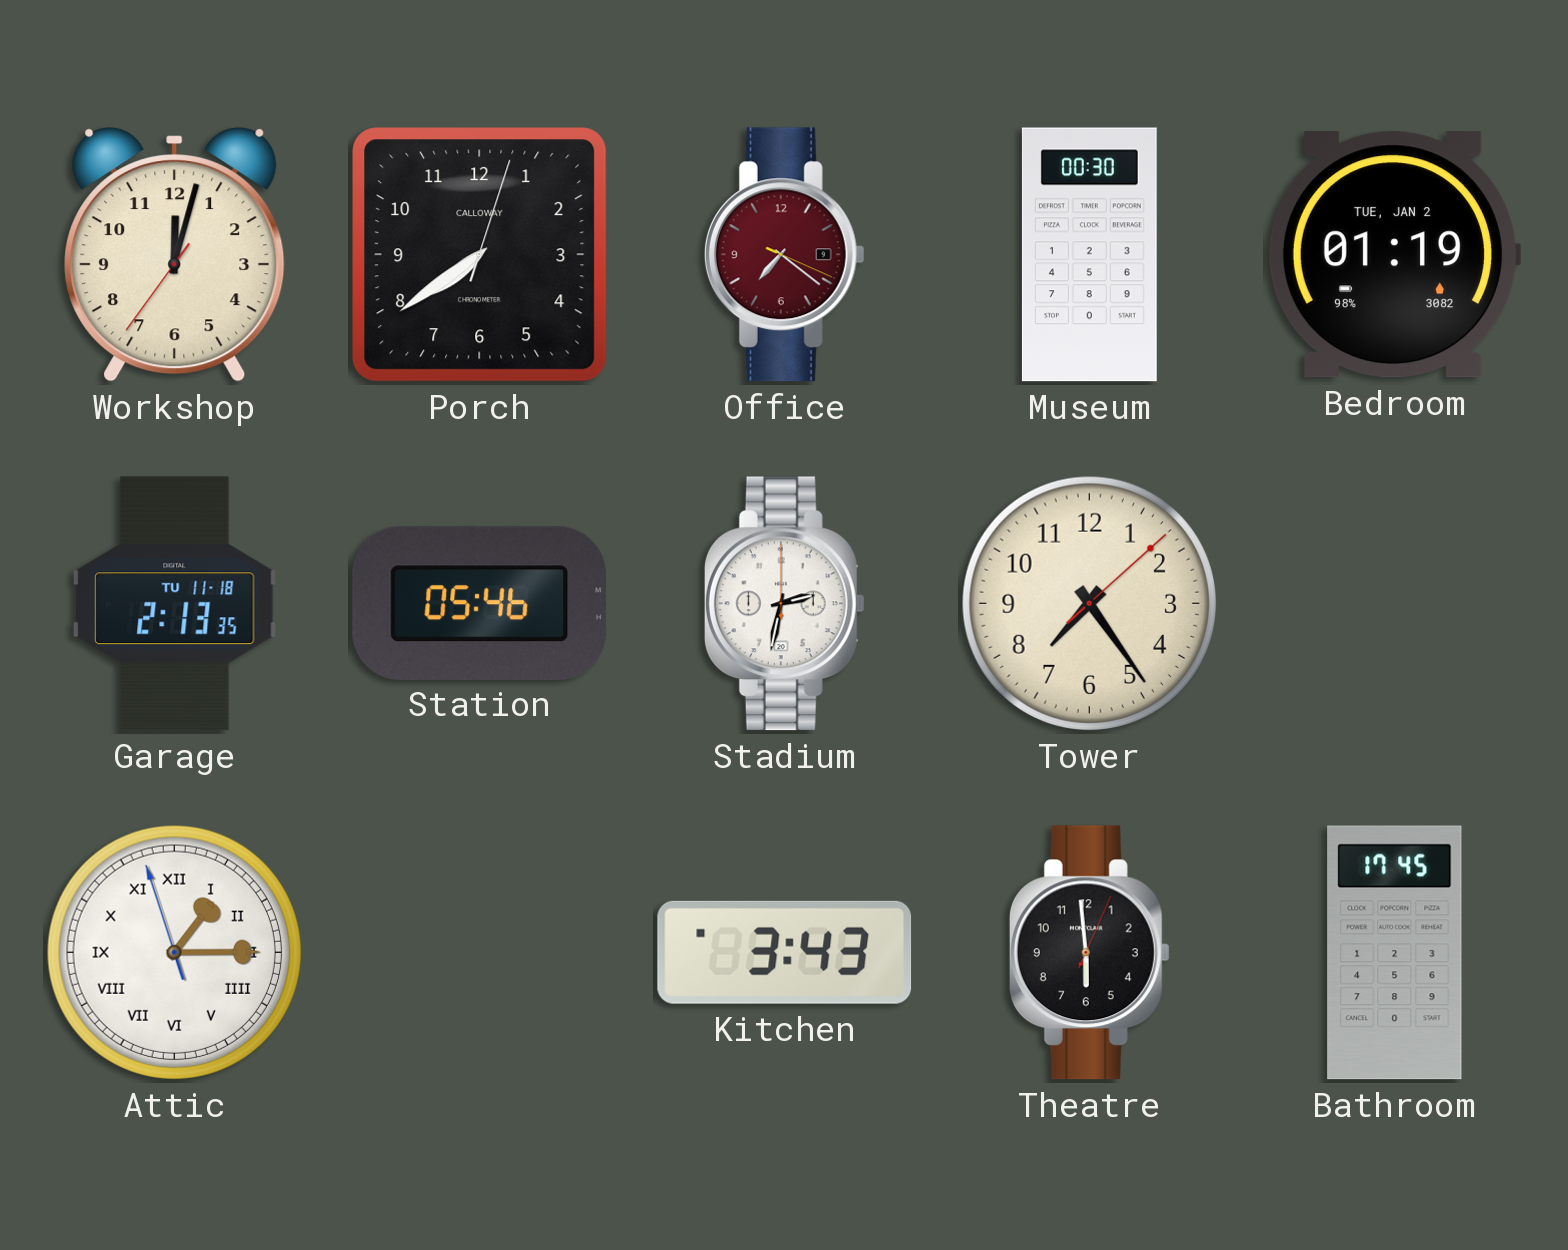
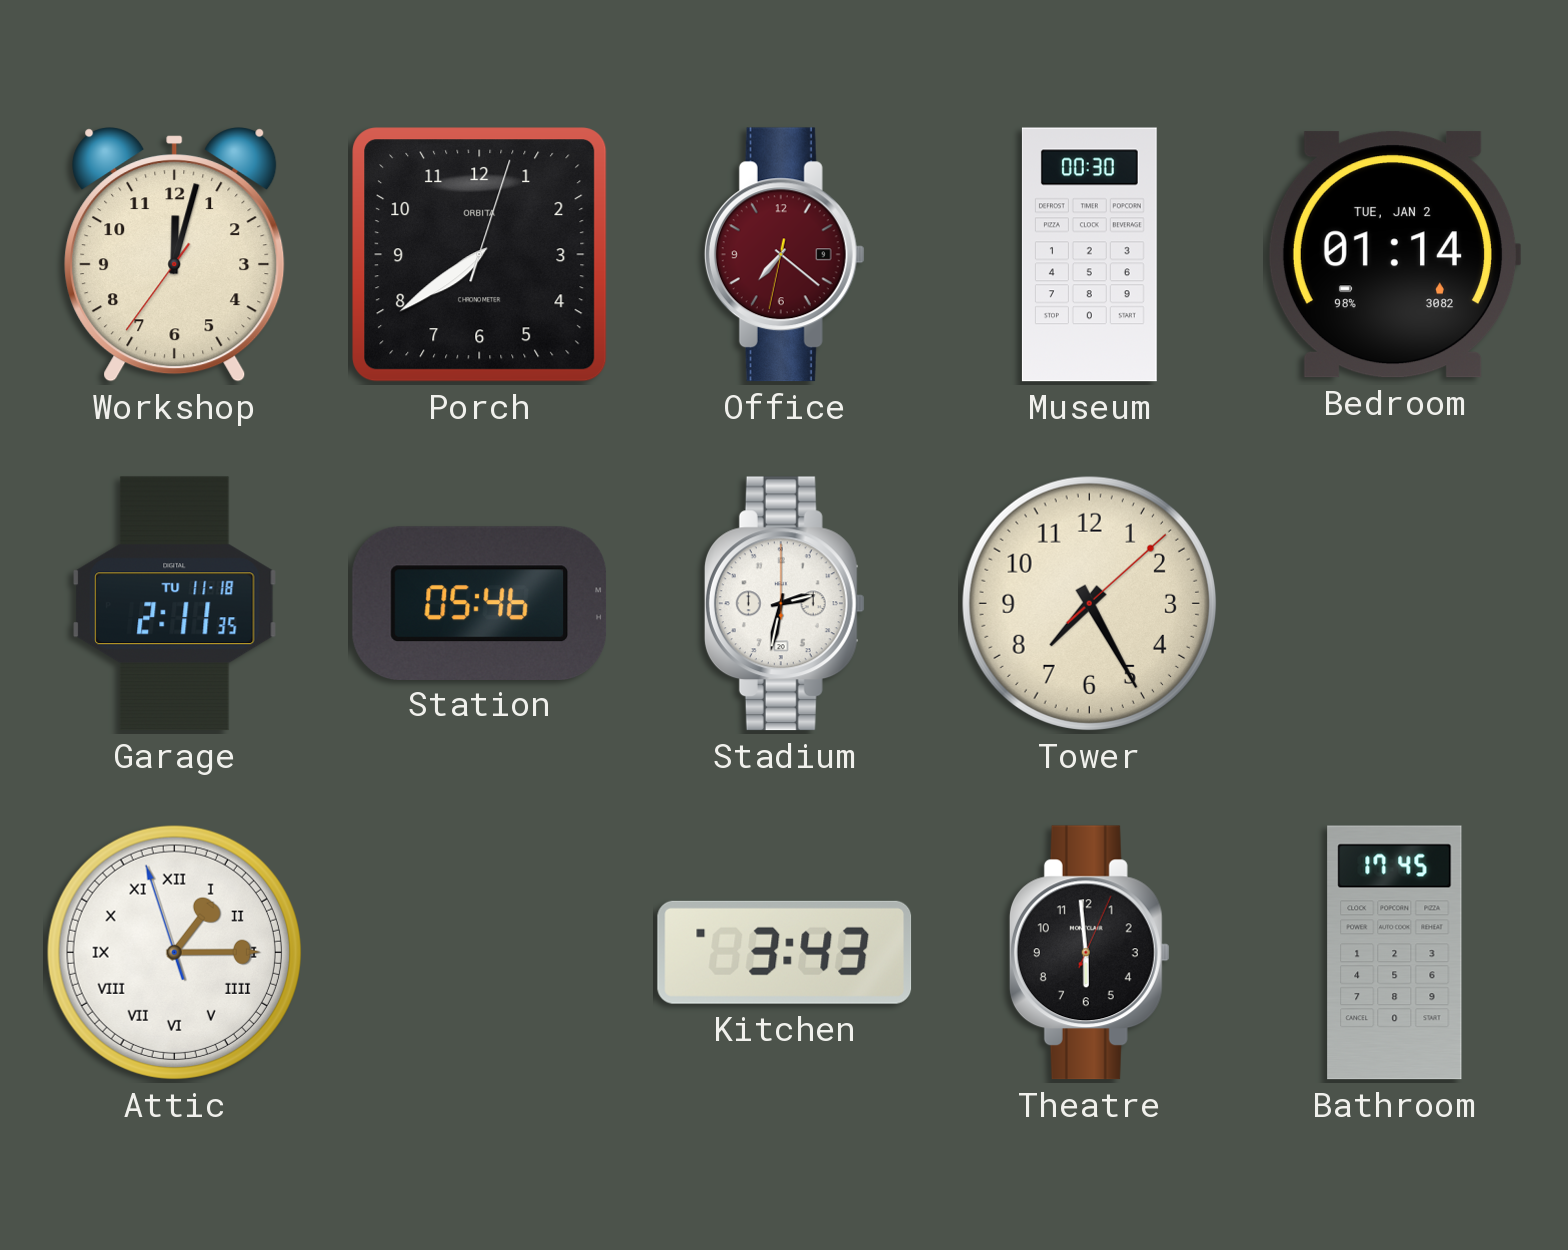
Porch brand: CALLOWAY -> ORBITA (480, 255)
Office: 7:21:19 -> 7:21:32 (784, 255)
Bedroom: 01:19 -> 01:14 (1393, 255)
Garage: 2:13 -> 2:11 (175, 604)
Tower: 7:24 -> 7:25 (1089, 603)
